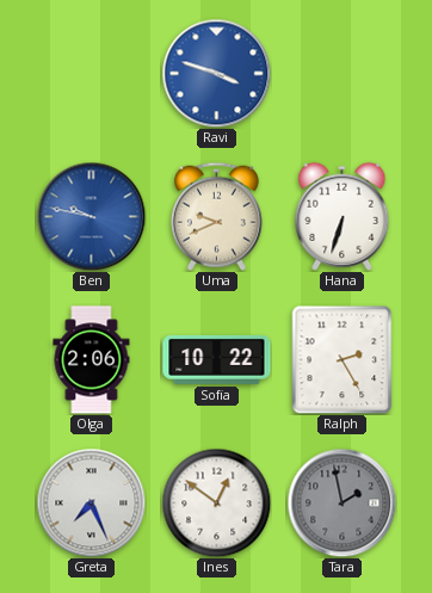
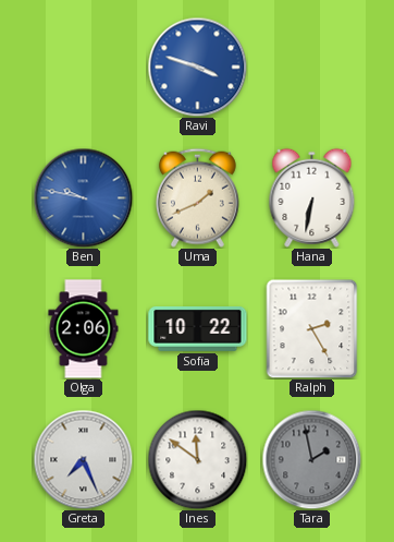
Uma: 9:41 -> 1:41 (197, 197)
Hana: 6:33 -> 6:32 (312, 197)
Ines: 12:51 -> 11:51 (197, 459)
